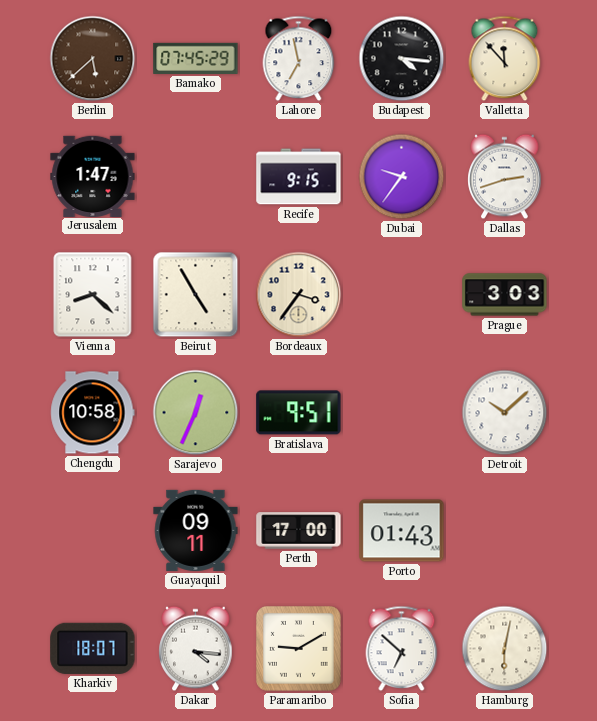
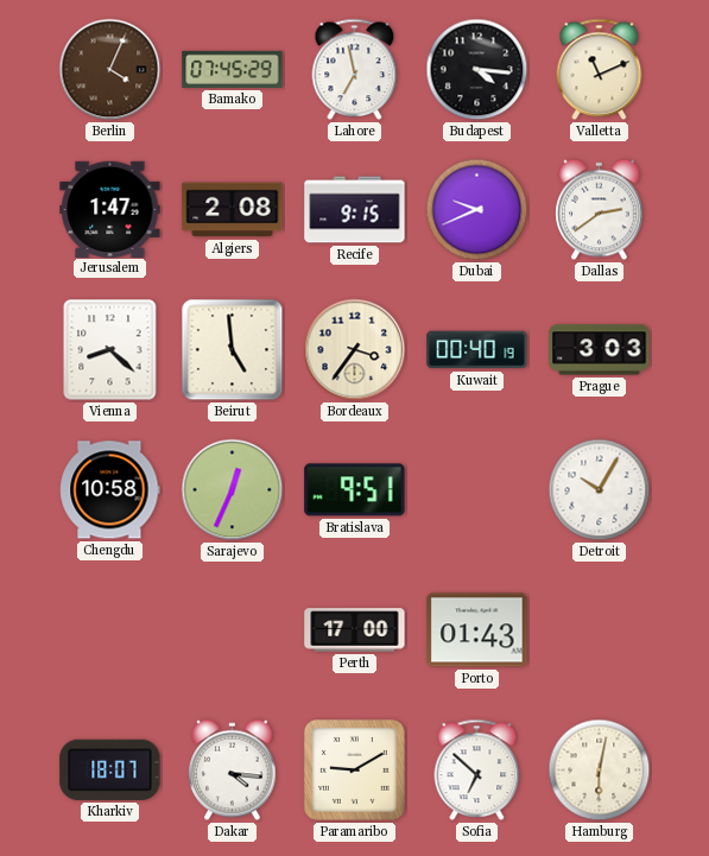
Berlin: 5:38 -> 4:04 (110, 70)
Valletta: 11:53 -> 11:11 (600, 70)
Algiers: none -> 2:08 (233, 210)
Dubai: 9:36 -> 9:41 (477, 210)
Dallas: 2:42 -> 2:39 (600, 210)
Beirut: 4:55 -> 4:59 (233, 350)
Kuwait: none -> 00:40 (477, 350)
Detroit: 10:08 -> 10:05 (600, 490)
Guayaquil: 09:11 -> none (196, 530)
